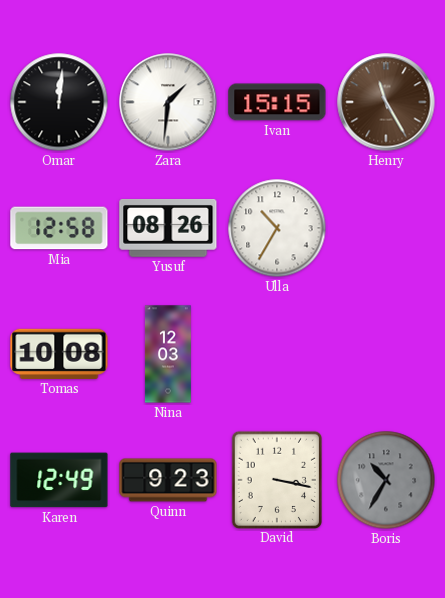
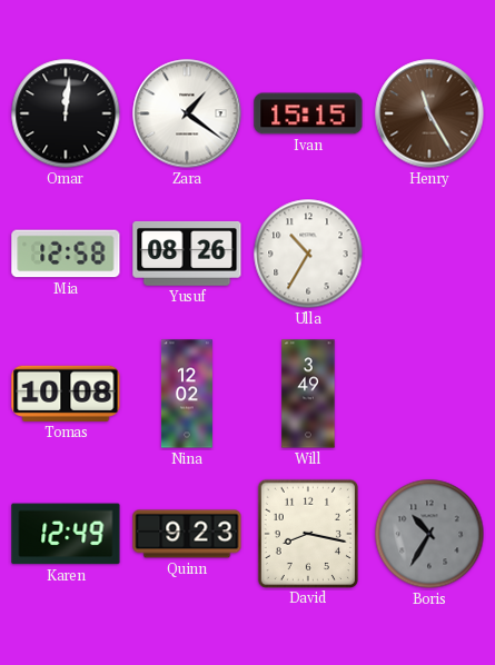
Zara: 1:31 -> 1:21 (187, 113)
Nina: 12:03 -> 12:02 (187, 394)
Will: none -> 3:49 (308, 394)
David: 3:17 -> 8:17 (307, 533)
